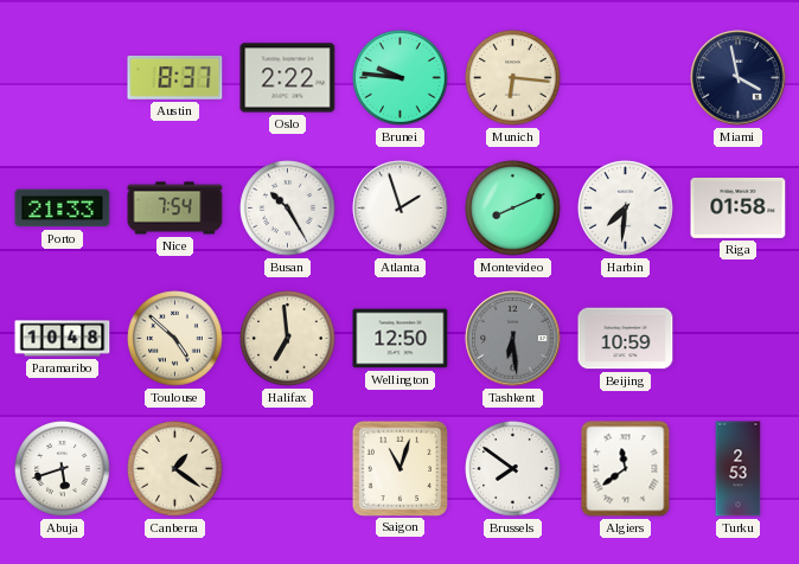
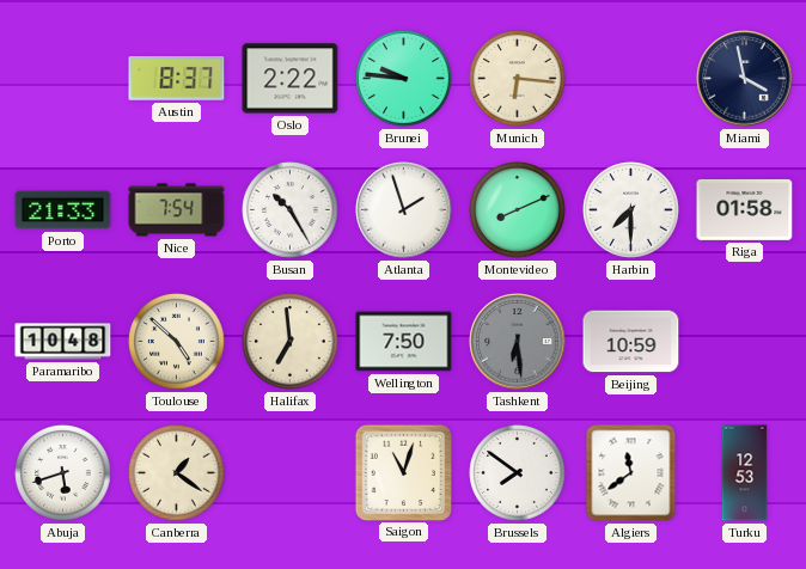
Harbin: 7:31 -> 7:30 (631, 210)
Wellington: 12:50 -> 7:50 (404, 342)
Turku: 2:53 -> 12:53 (745, 473)
